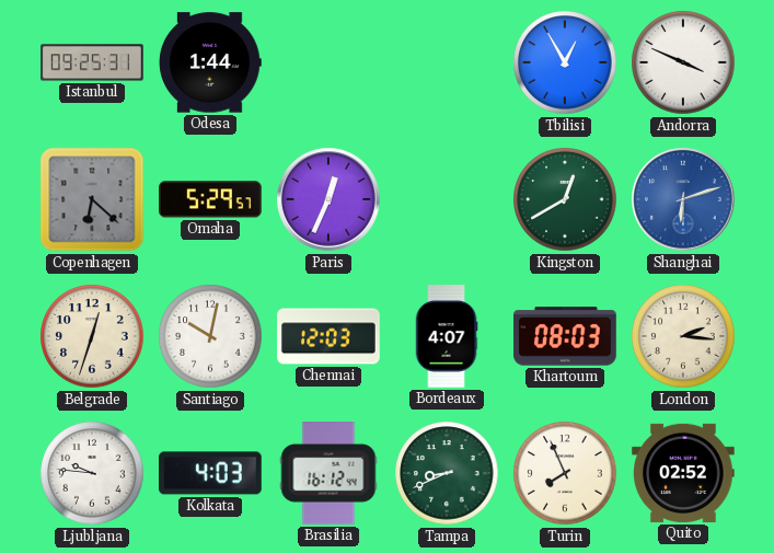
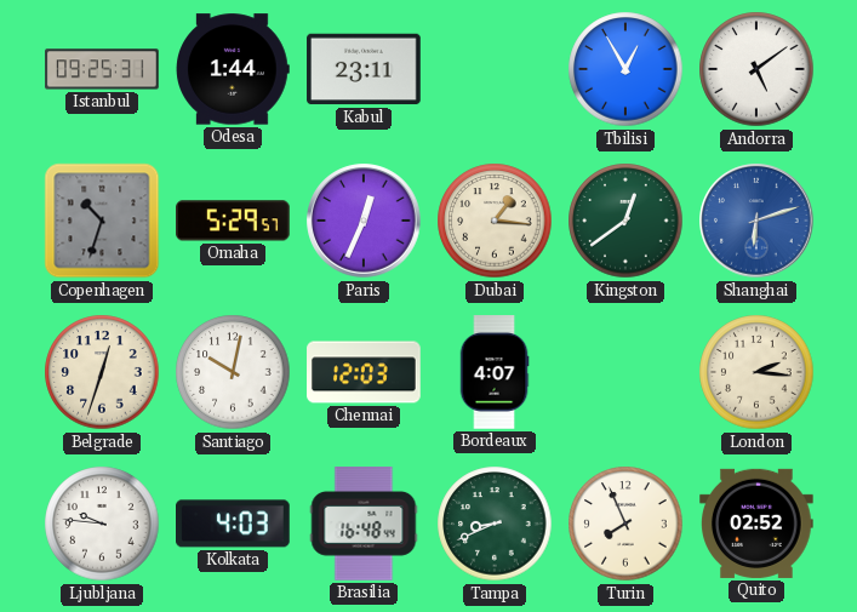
Kabul: none -> 23:11 (364, 69)
Andorra: 3:49 -> 5:09 (756, 69)
Copenhagen: 6:22 -> 10:33 (102, 221)
Dubai: none -> 1:16 (495, 221)
Kingston: 12:40 -> 12:39 (625, 221)
Khartoum: 08:03 -> none (565, 336)
Brasilia: 16:12 -> 16:48 (364, 524)
